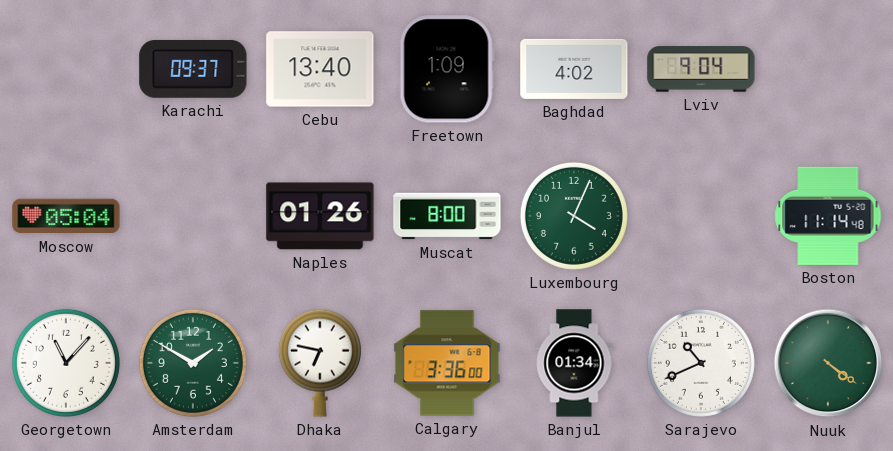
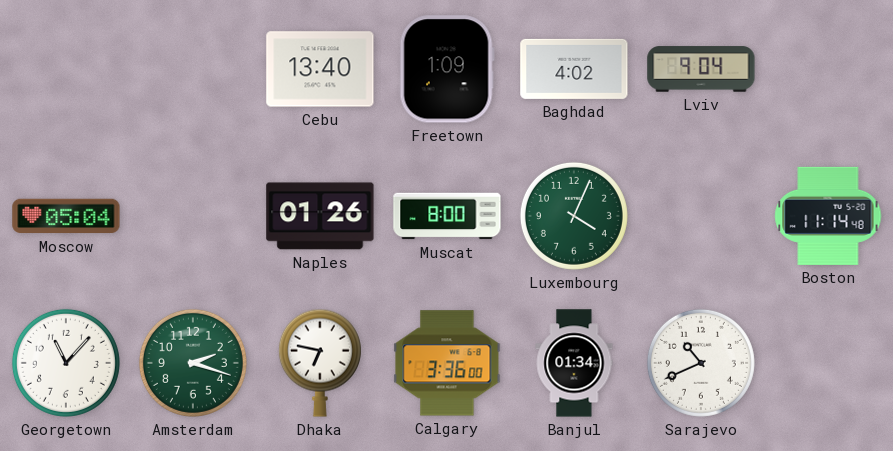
Karachi: 09:37 -> none (193, 69)
Amsterdam: 1:50 -> 2:18 (193, 363)
Nuuk: 4:21 -> none (828, 363)
